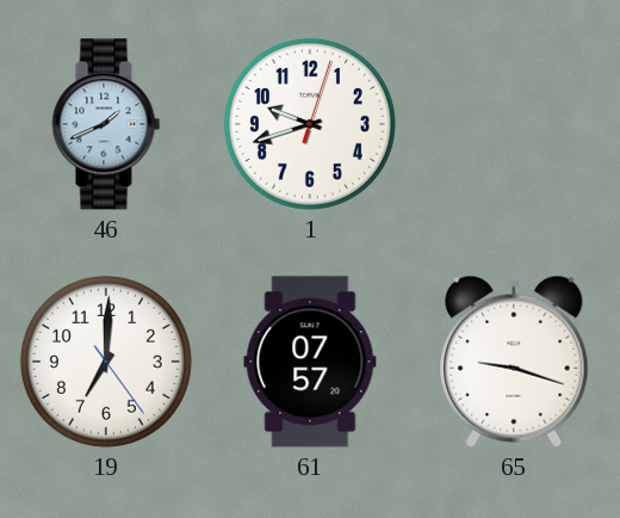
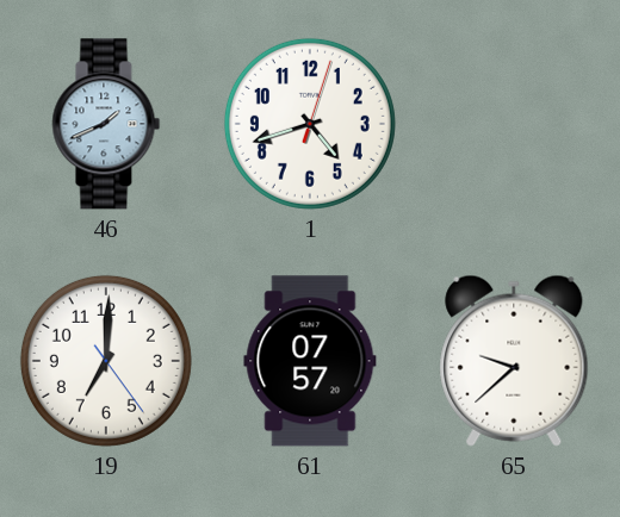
1: 9:42 -> 4:42 (310, 124)
65: 9:18 -> 9:38 (514, 361)
